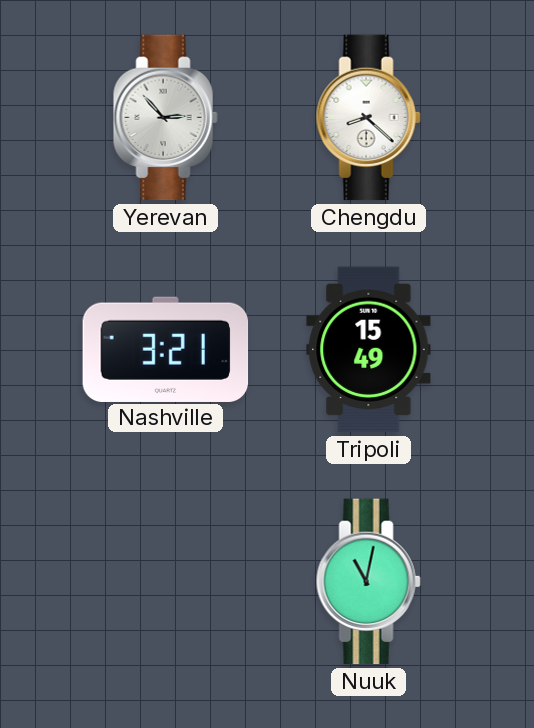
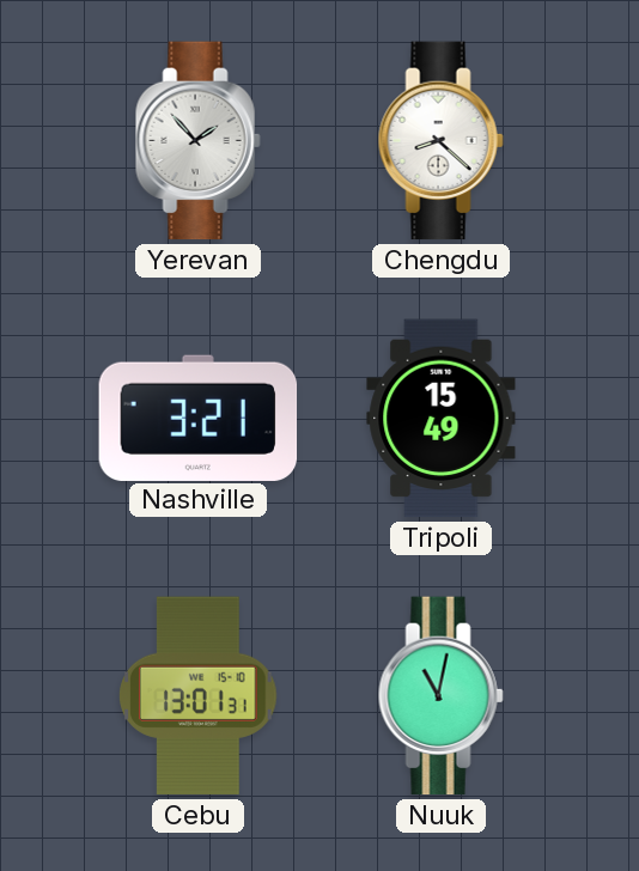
Yerevan: 2:53 -> 1:53 (197, 141)
Cebu: none -> 13:01 (199, 696)
